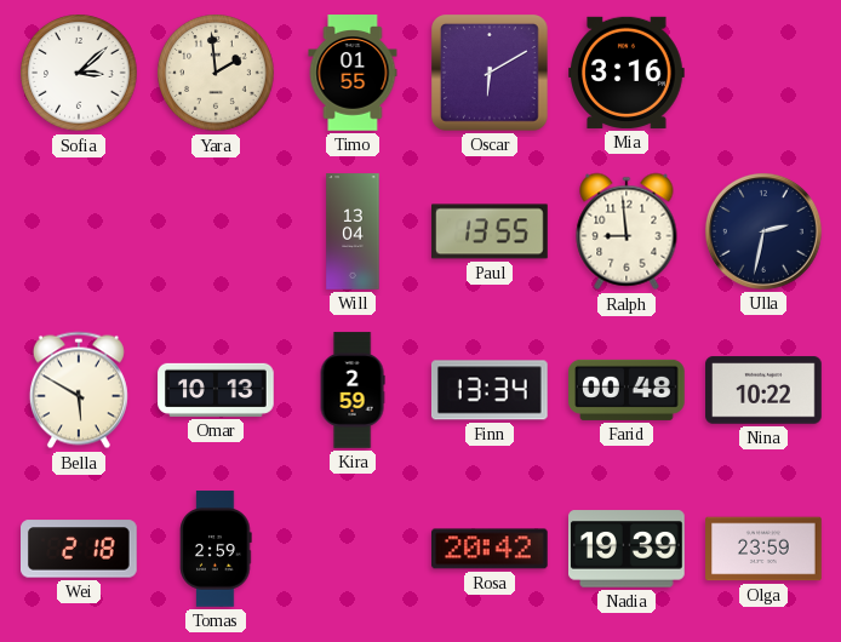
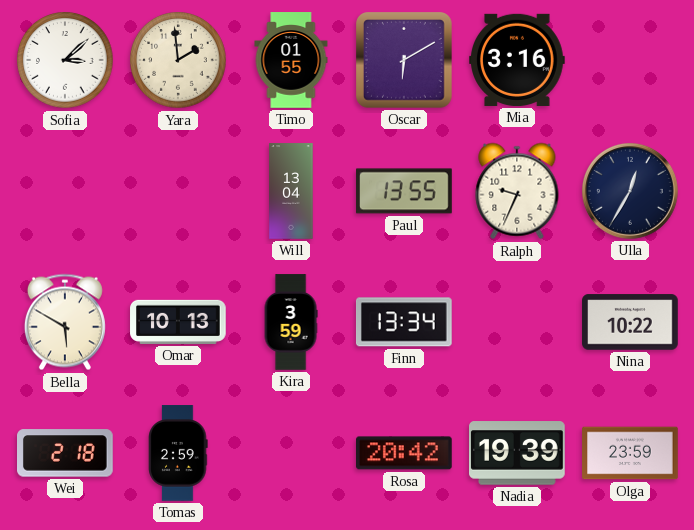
Ralph: 8:59 -> 9:34 (517, 191)
Ulla: 2:32 -> 12:35 (630, 191)
Kira: 2:59 -> 3:59 (291, 322)
Farid: 00:48 -> none (627, 390)
